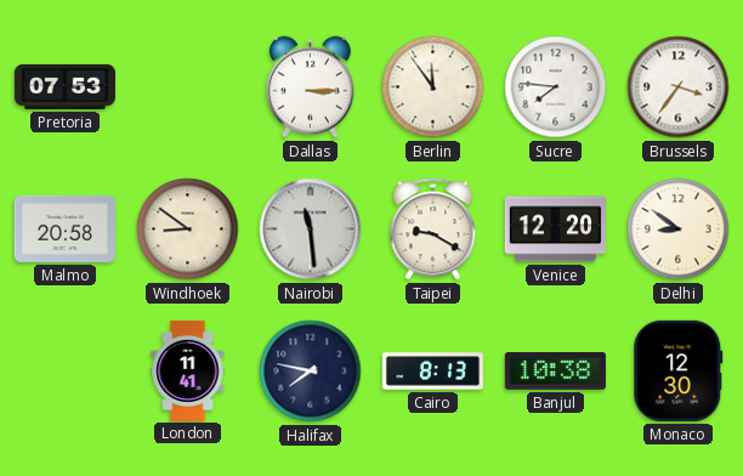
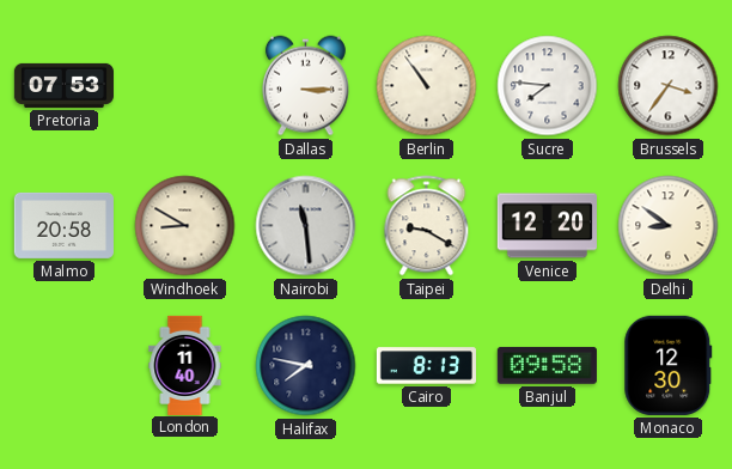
Berlin: 11:54 -> 10:54 (427, 86)
Windhoek: 8:51 -> 8:50 (185, 226)
London: 11:41 -> 11:40 (185, 365)
Banjul: 10:38 -> 09:58 (547, 365)
